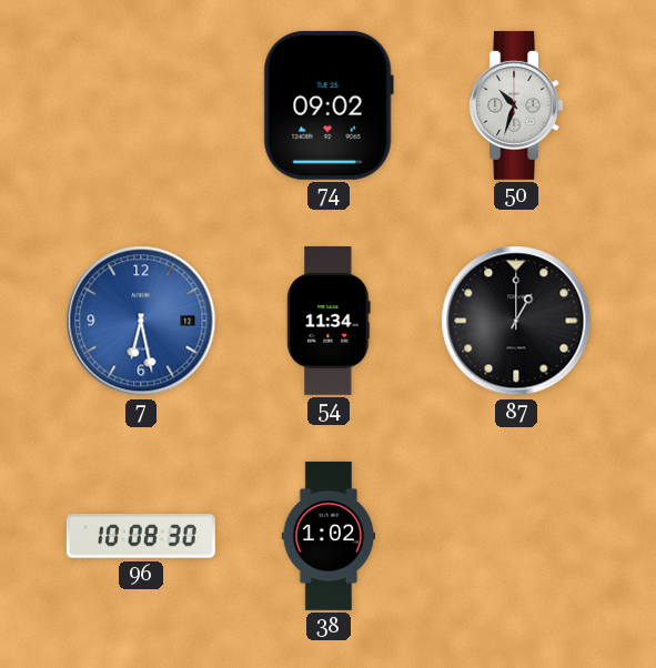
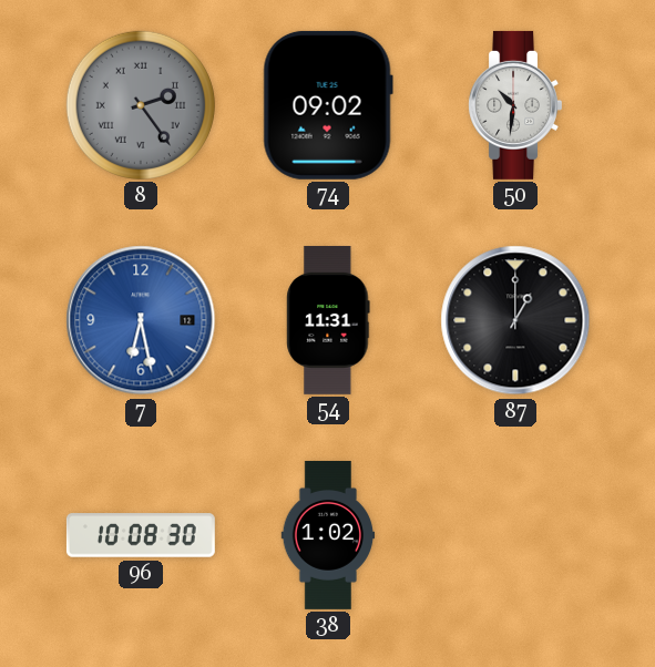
8: none -> 2:24 (141, 105)
50: 10:33 -> 10:31 (514, 105)
54: 11:34 -> 11:31 (328, 320)
